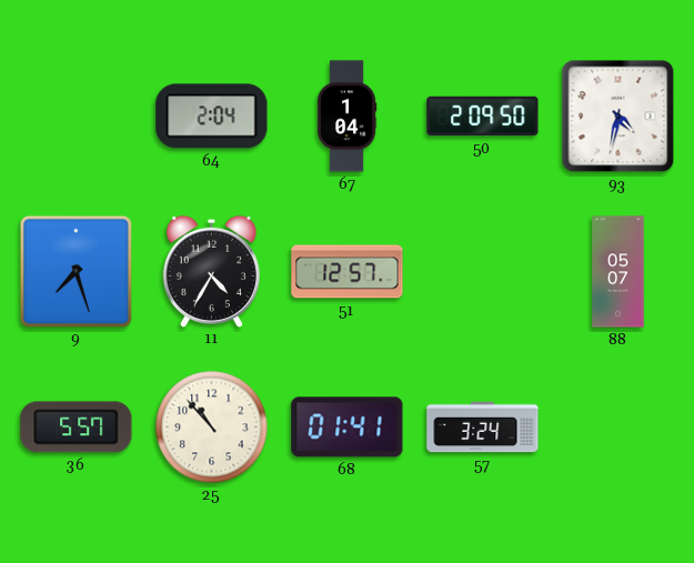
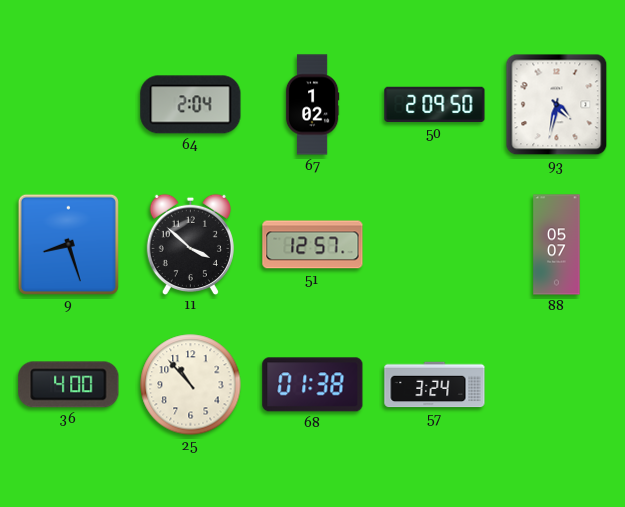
67: 1:04 -> 1:02 (312, 105)
9: 7:27 -> 8:27 (68, 244)
11: 4:35 -> 3:52 (190, 244)
36: 5:57 -> 4:00 (69, 385)
68: 01:41 -> 01:38 (313, 385)
